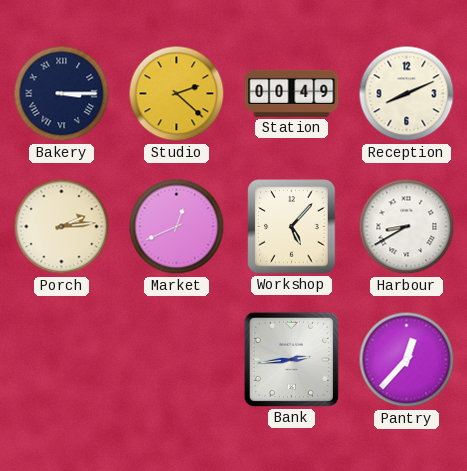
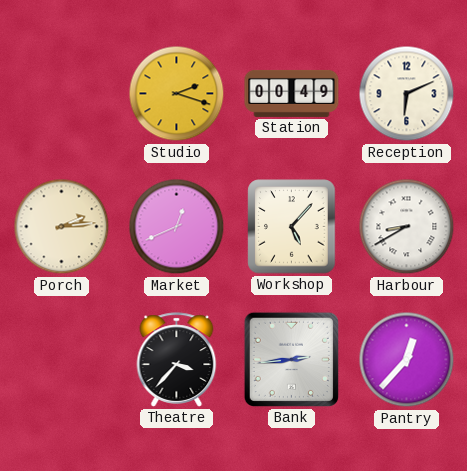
Bakery: 3:15 -> none (62, 94)
Studio: 2:22 -> 2:18 (177, 94)
Reception: 8:11 -> 6:11 (407, 94)
Theatre: none -> 3:37 (177, 360)
